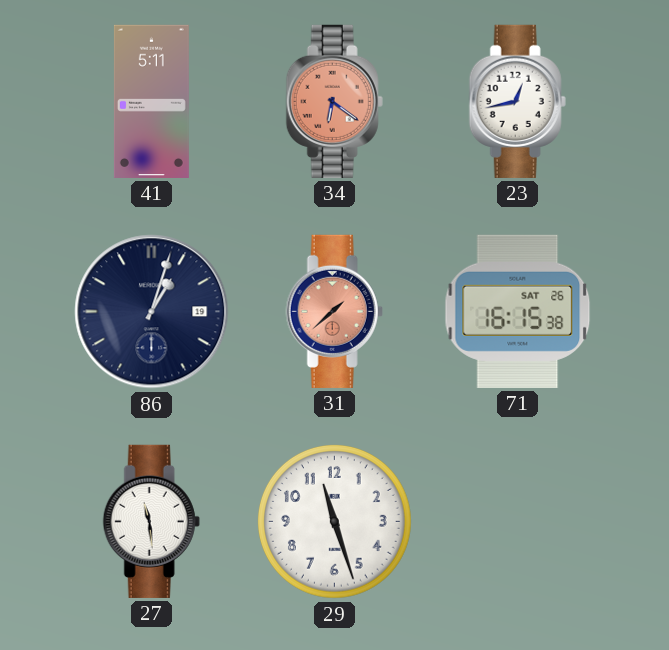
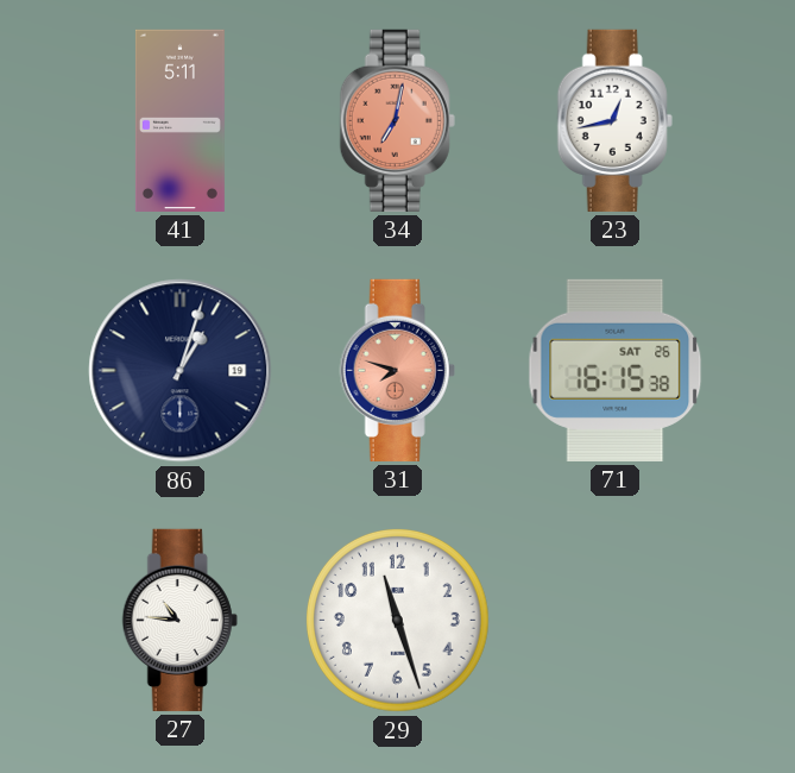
34: 6:21 -> 7:02 (397, 120)
31: 1:38 -> 7:48 (397, 370)
27: 11:29 -> 10:46 (179, 620)
